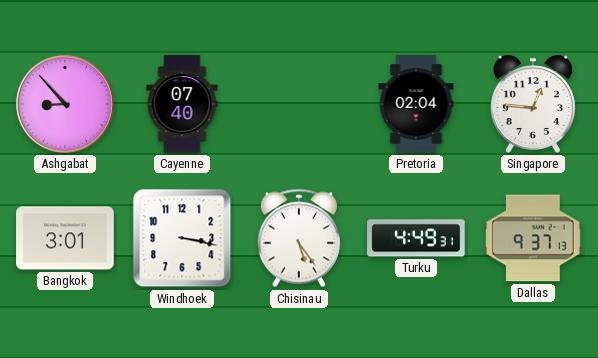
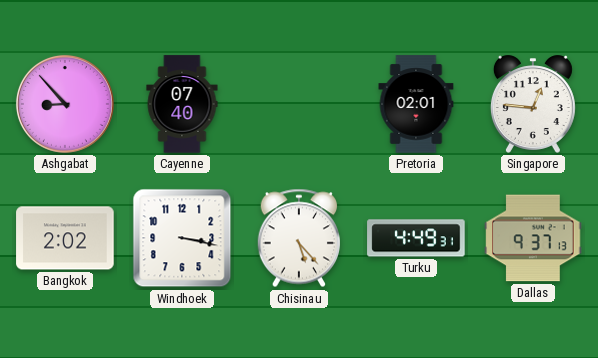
Pretoria: 02:04 -> 02:01 (416, 104)
Bangkok: 3:01 -> 2:02 (65, 238)
Chisinau: 5:24 -> 5:23 (298, 238)
